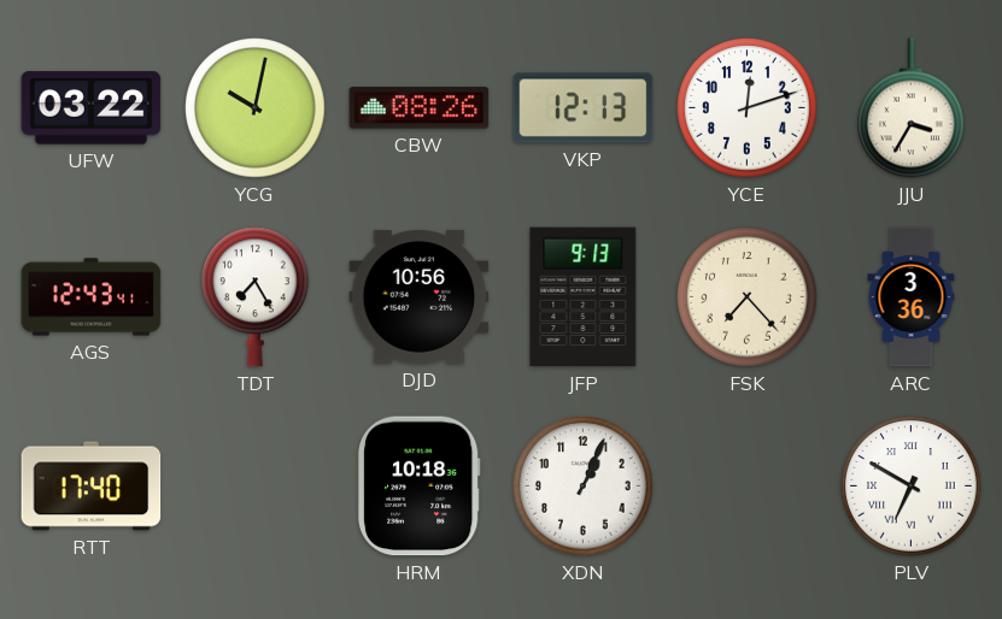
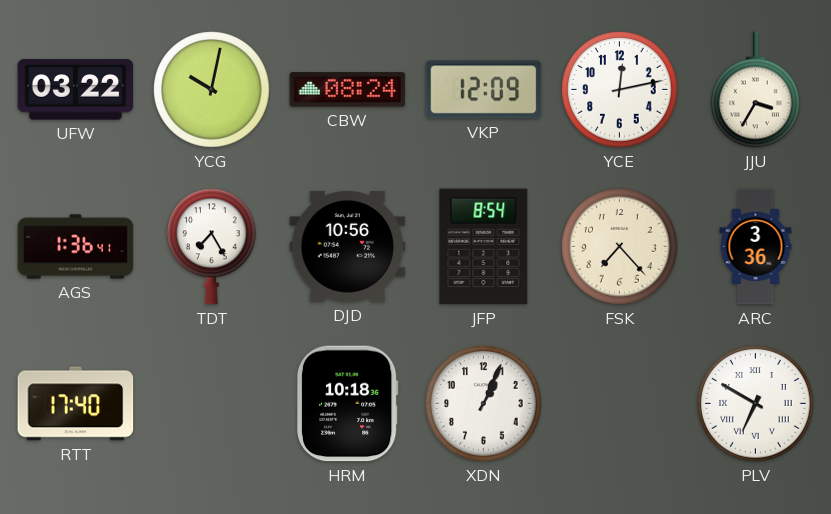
CBW: 08:26 -> 08:24 (348, 90)
VKP: 12:13 -> 12:09 (484, 90)
YCE: 12:12 -> 12:13 (620, 90)
AGS: 12:43 -> 1:36 (76, 247)
JFP: 9:13 -> 8:54 (484, 247)
